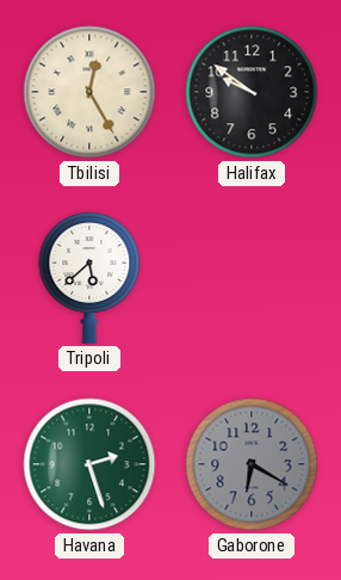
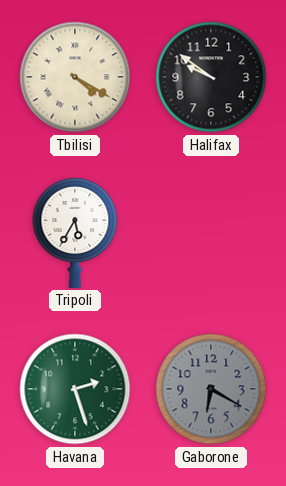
Tbilisi: 12:25 -> 4:20 (75, 77)
Tripoli: 5:38 -> 5:35 (75, 233)
